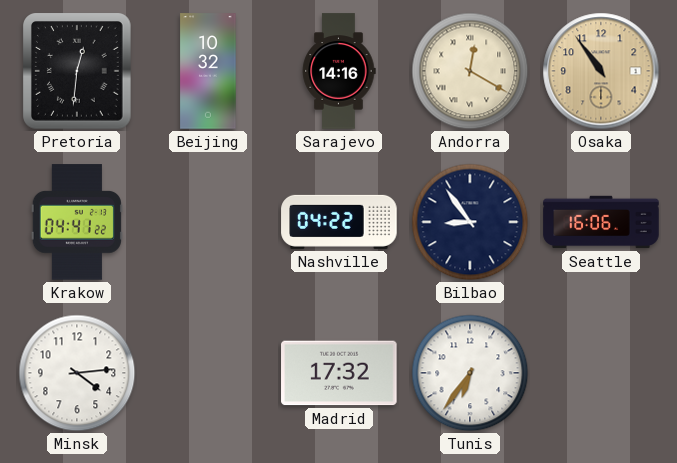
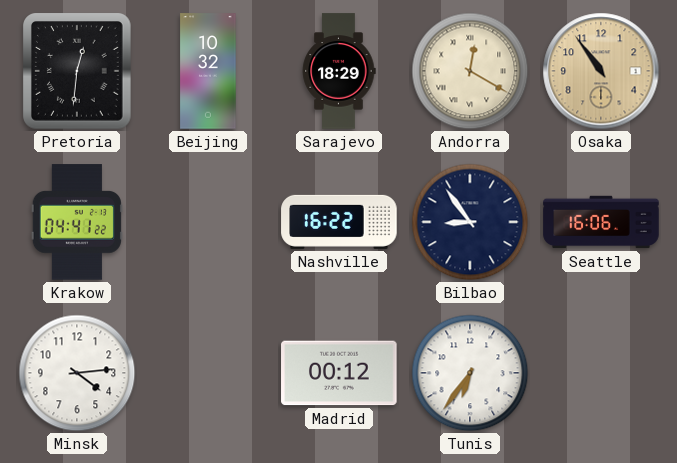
Sarajevo: 14:16 -> 18:29 (339, 71)
Nashville: 04:22 -> 16:22 (339, 222)
Madrid: 17:32 -> 00:12 (339, 373)
